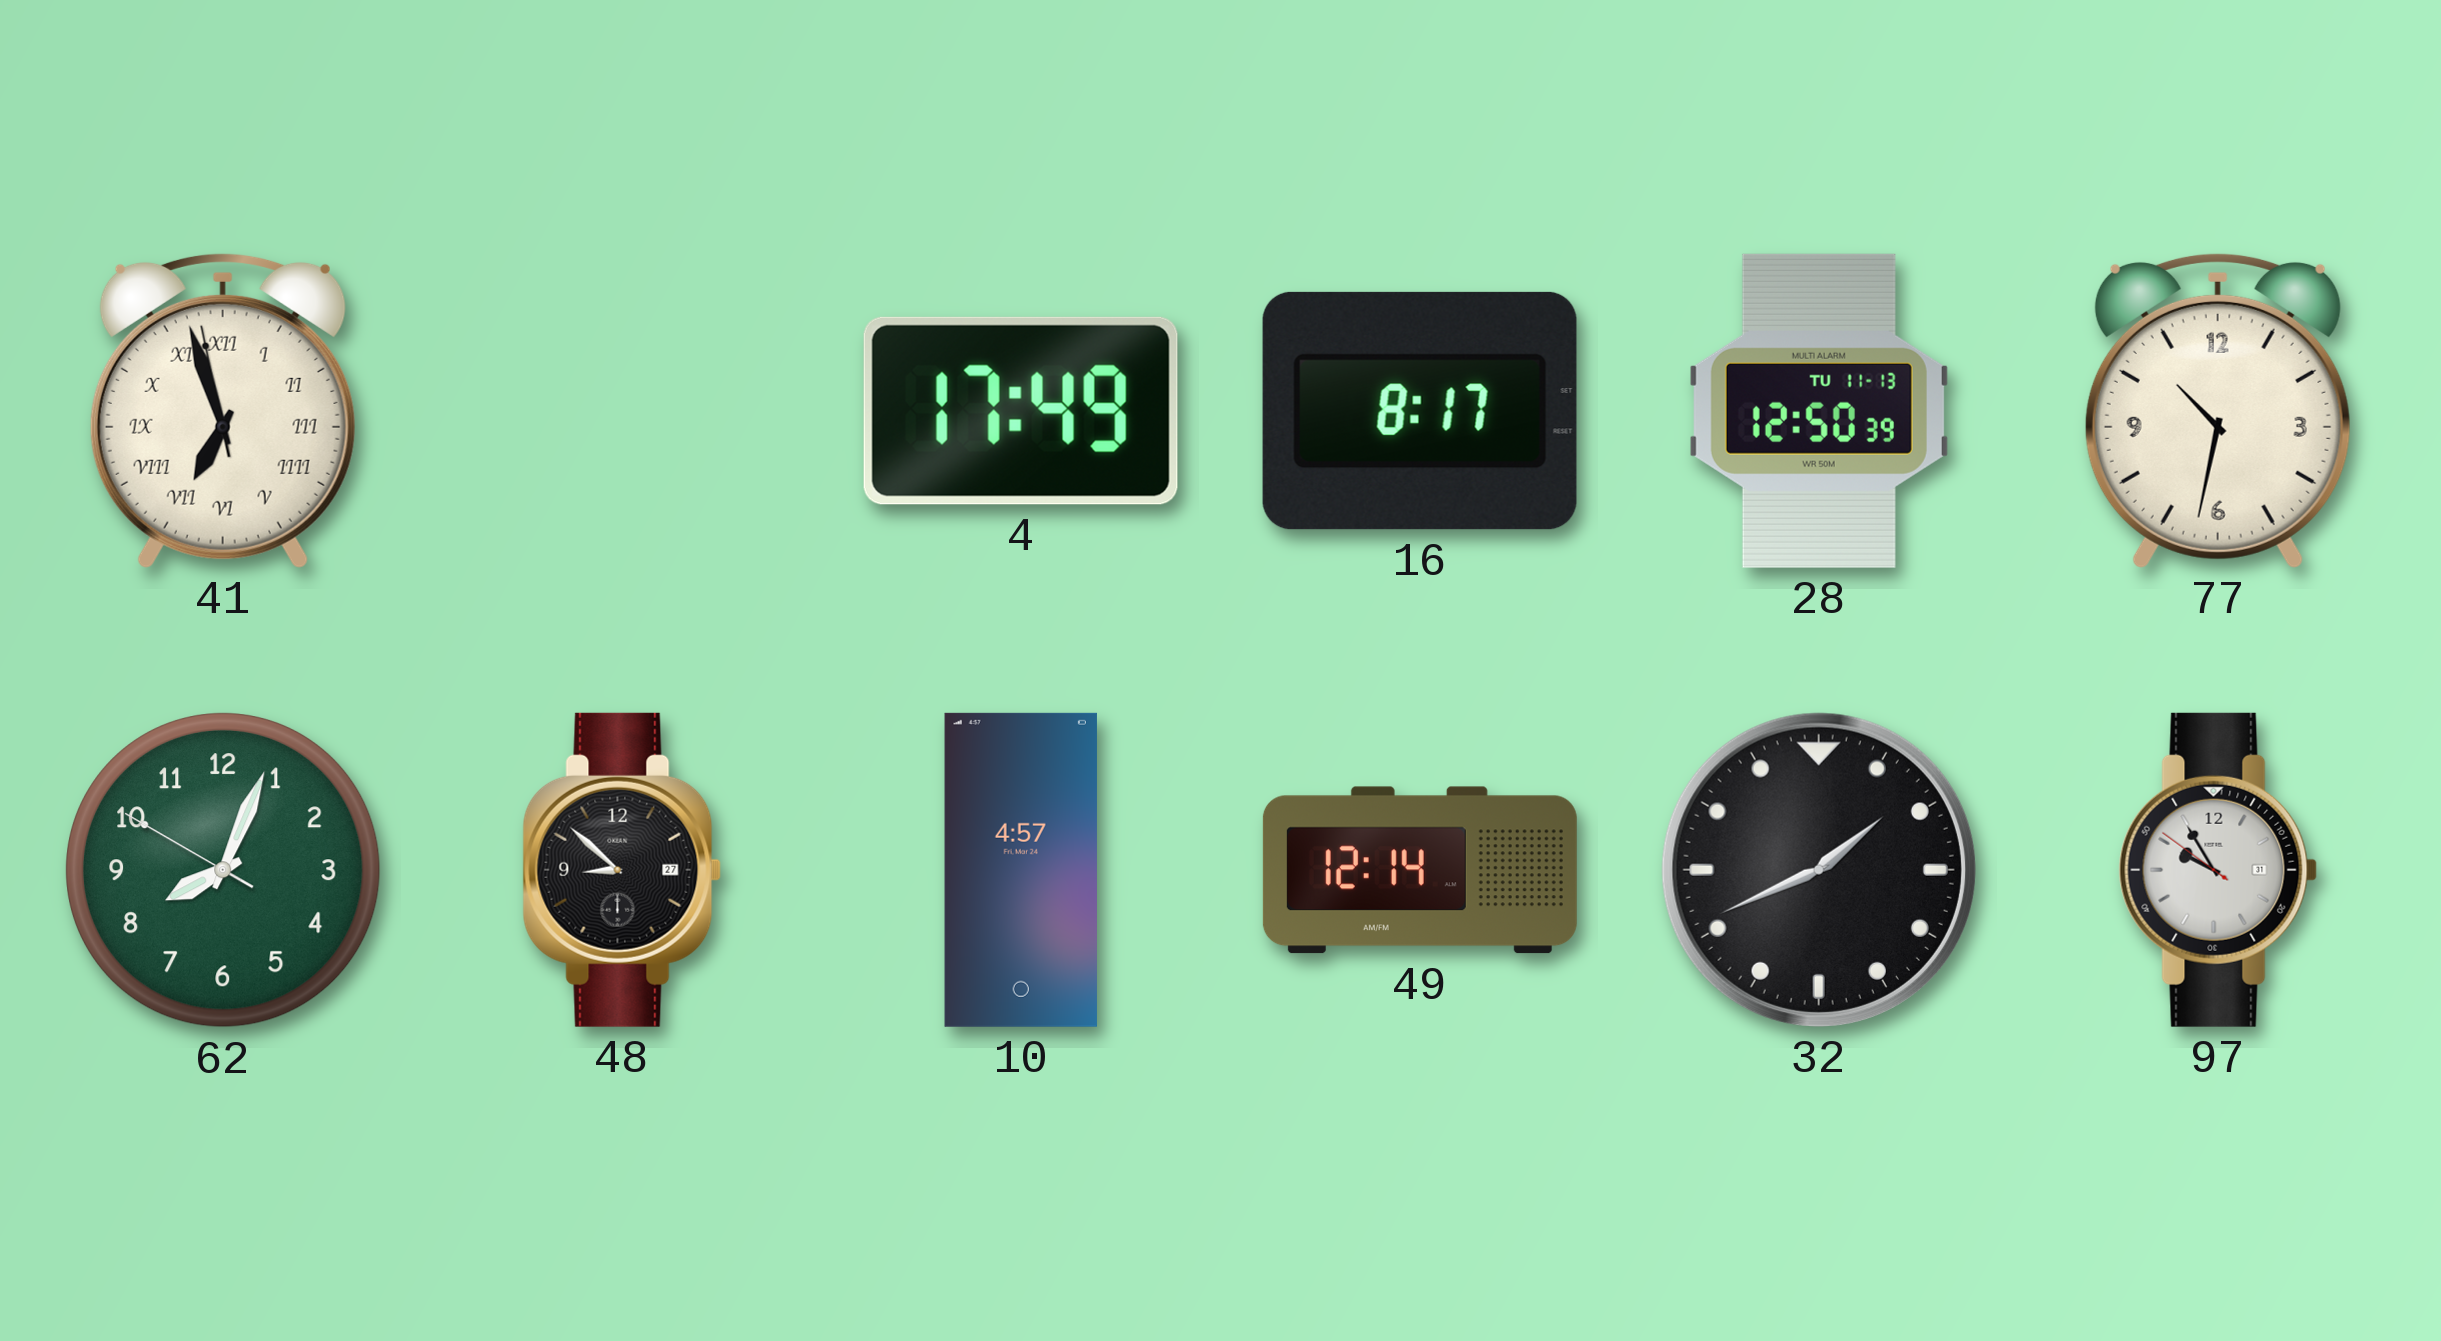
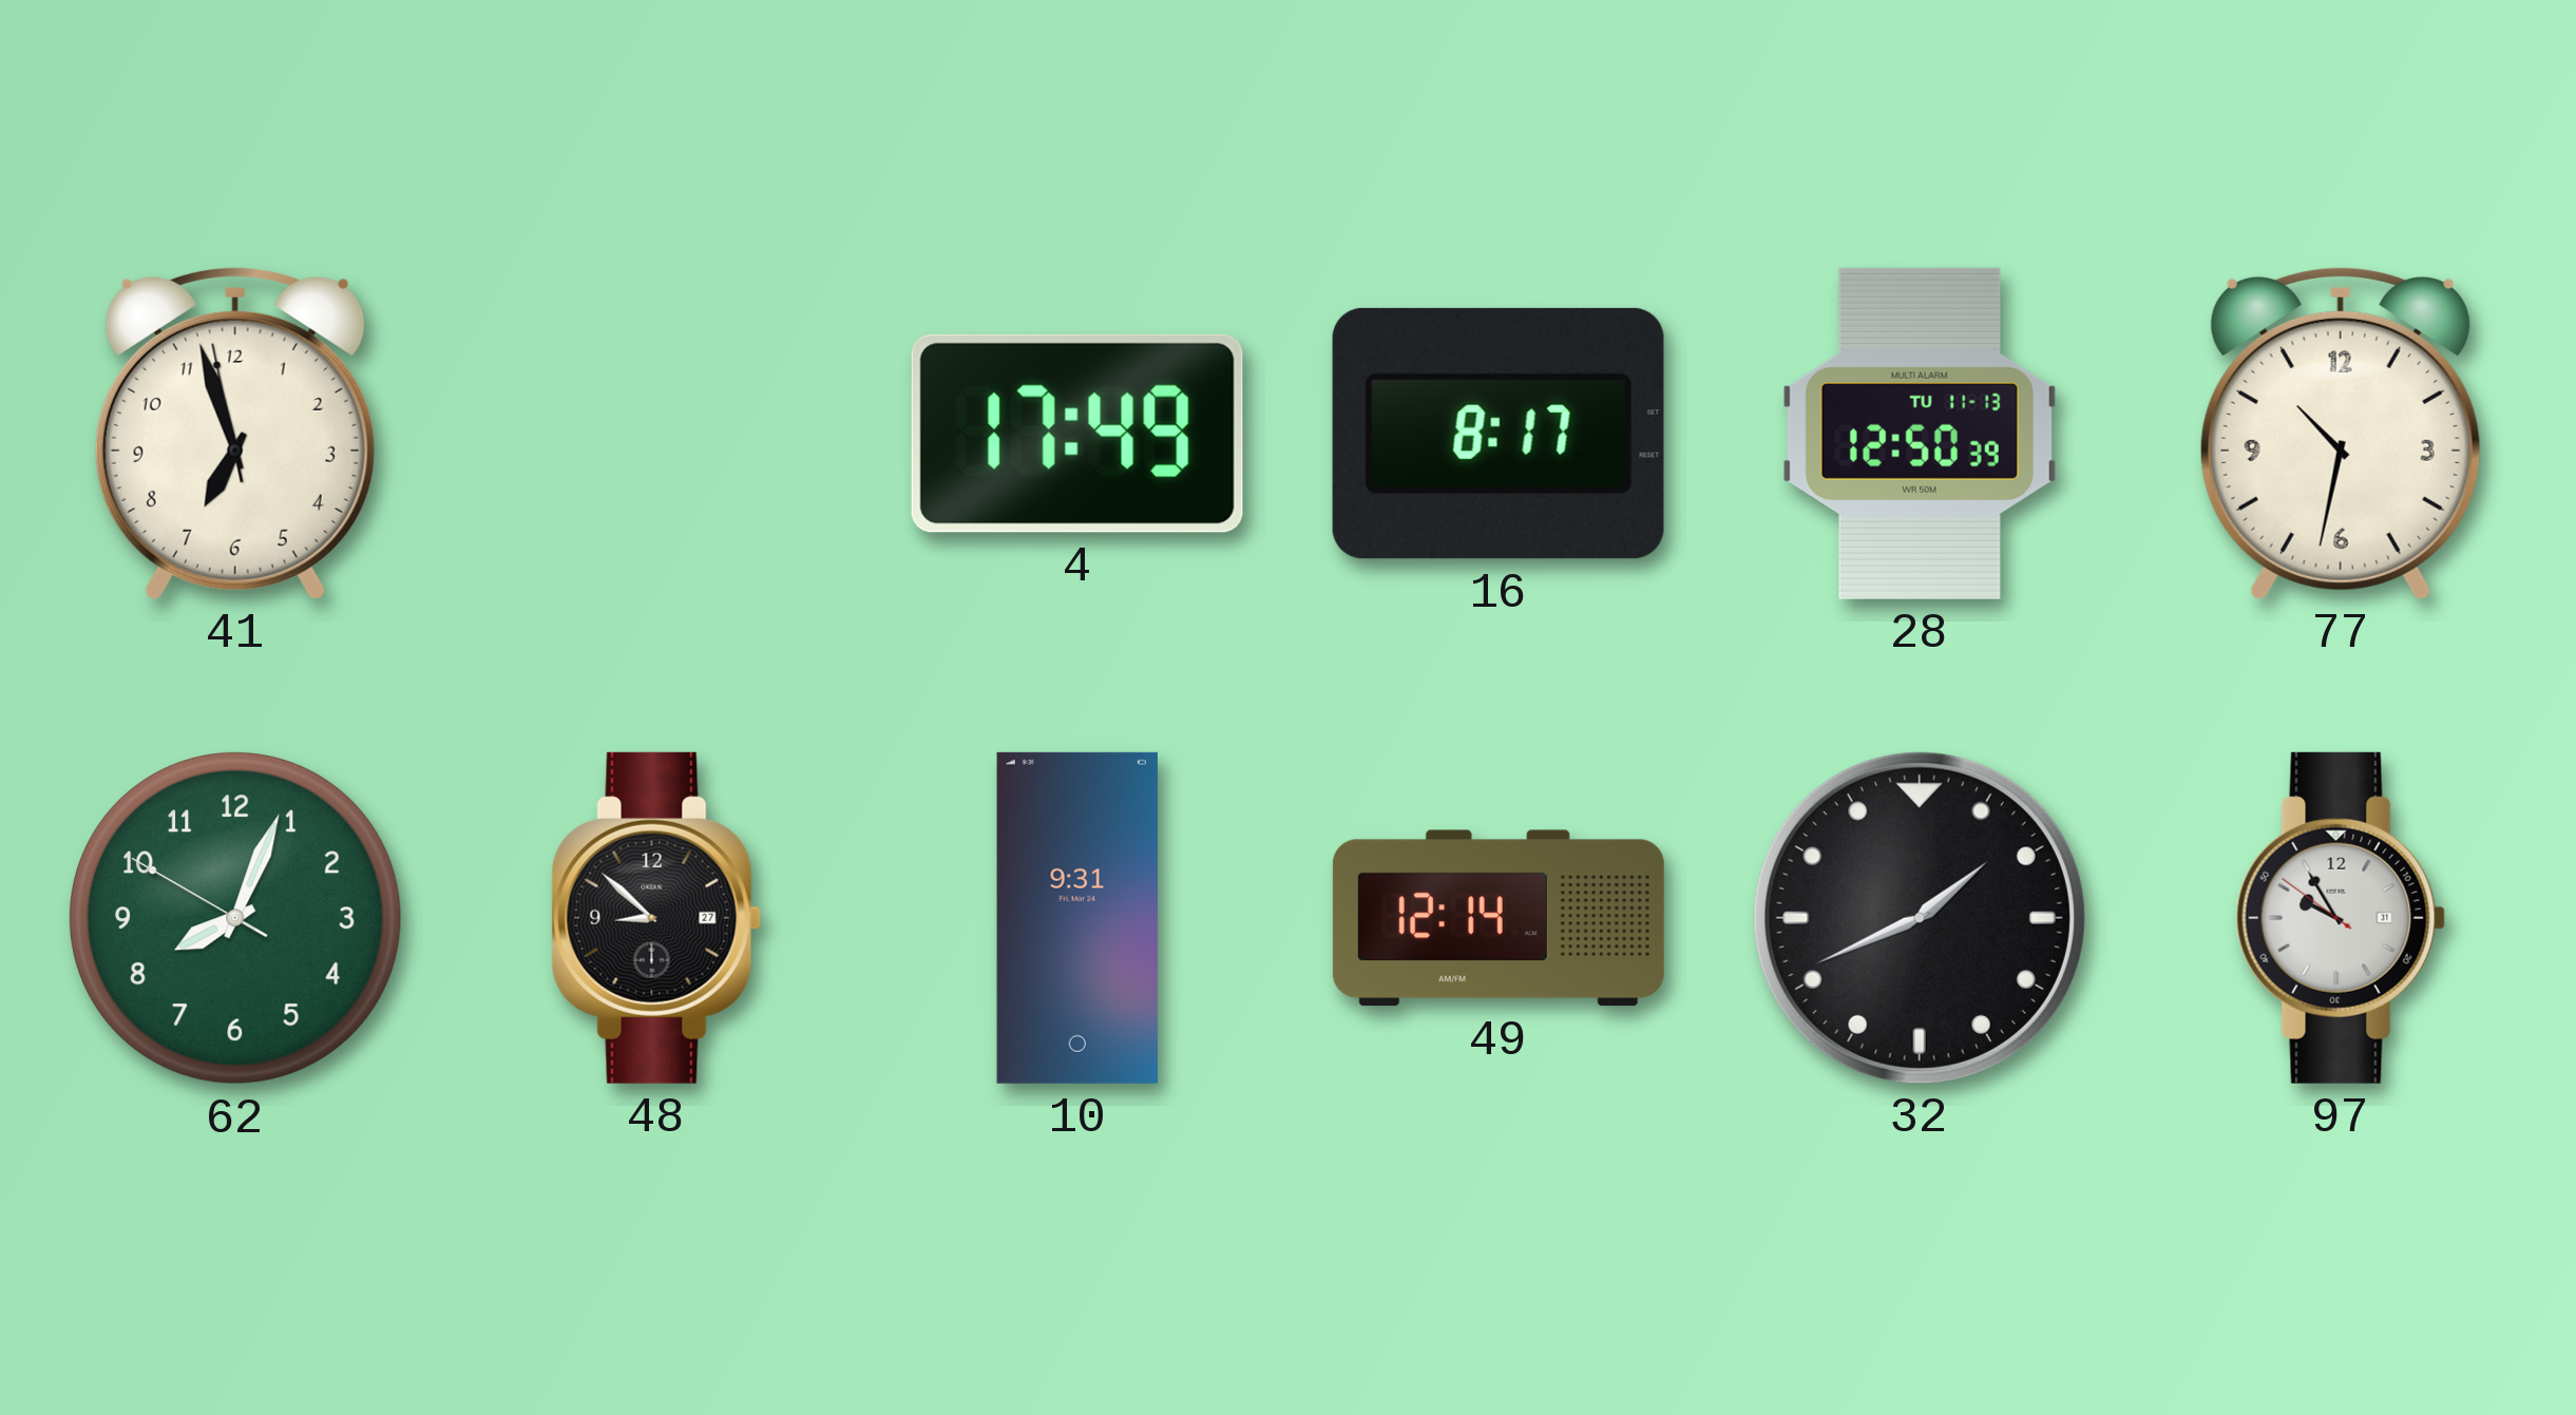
41 numerals: Roman -> Arabic (235, 433)
10: 4:57 -> 9:31 (1077, 918)
